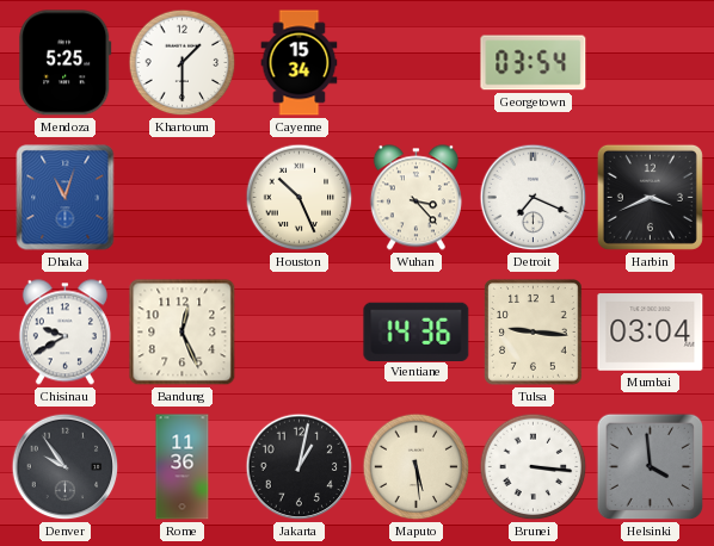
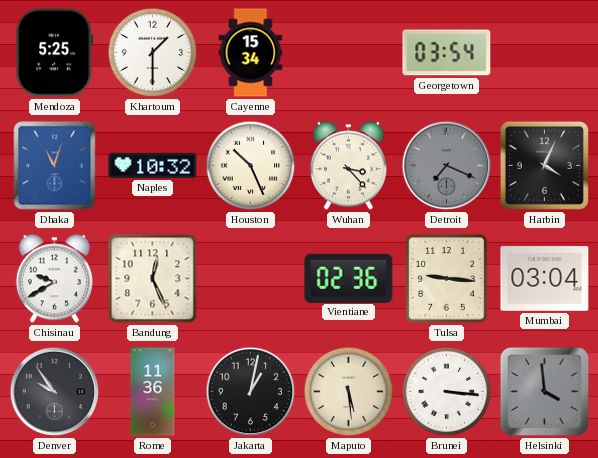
Naples: none -> 10:32 (153, 165)
Detroit dial: white -> grey (447, 166)
Harbin: 3:41 -> 4:04 (544, 165)
Vientiane: 14:36 -> 02:36 (349, 278)
